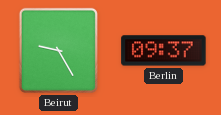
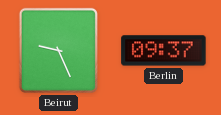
Beirut: 9:25 -> 9:26 (58, 50)
